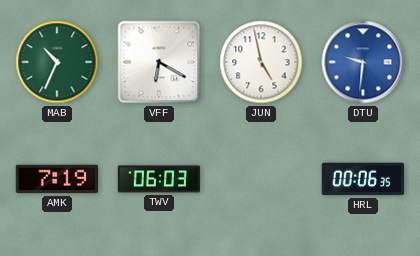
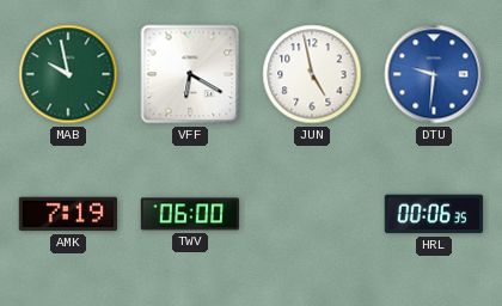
MAB: 10:34 -> 9:58 (68, 74)
TWV: 06:03 -> 06:00 (189, 214)
